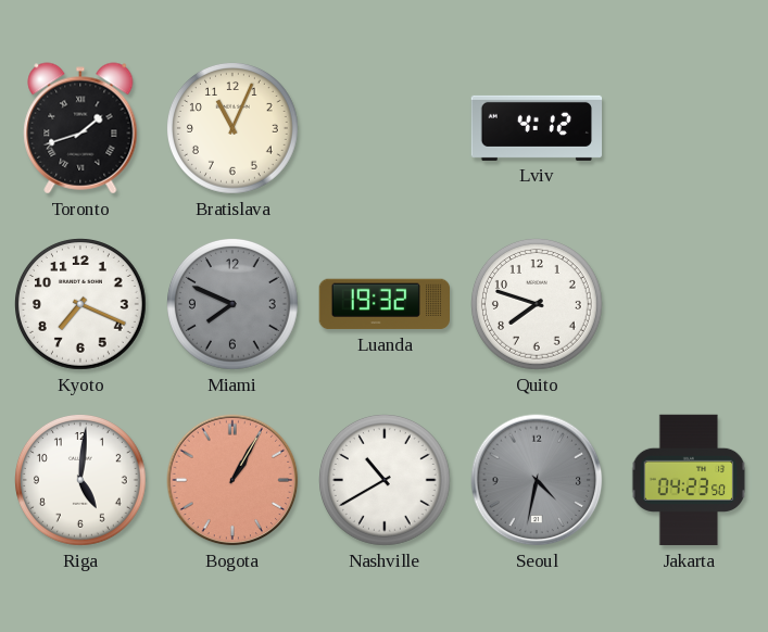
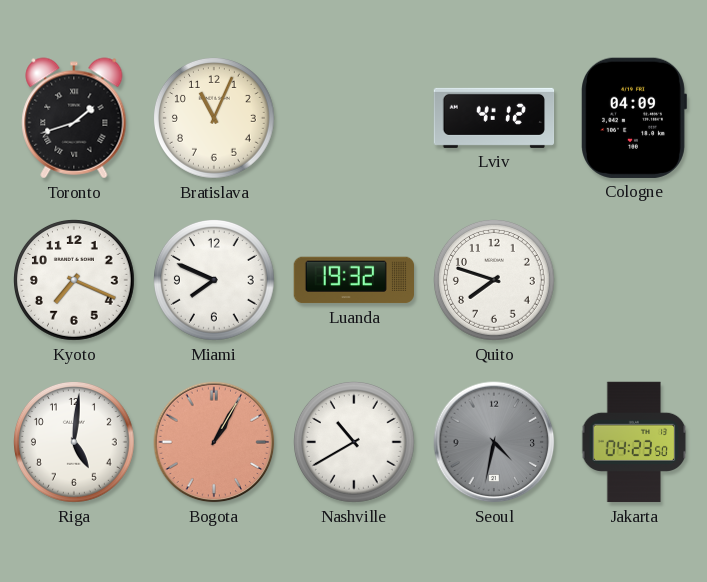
Cologne: none -> 04:09 (634, 118)
Miami dial: grey -> white (215, 281)
